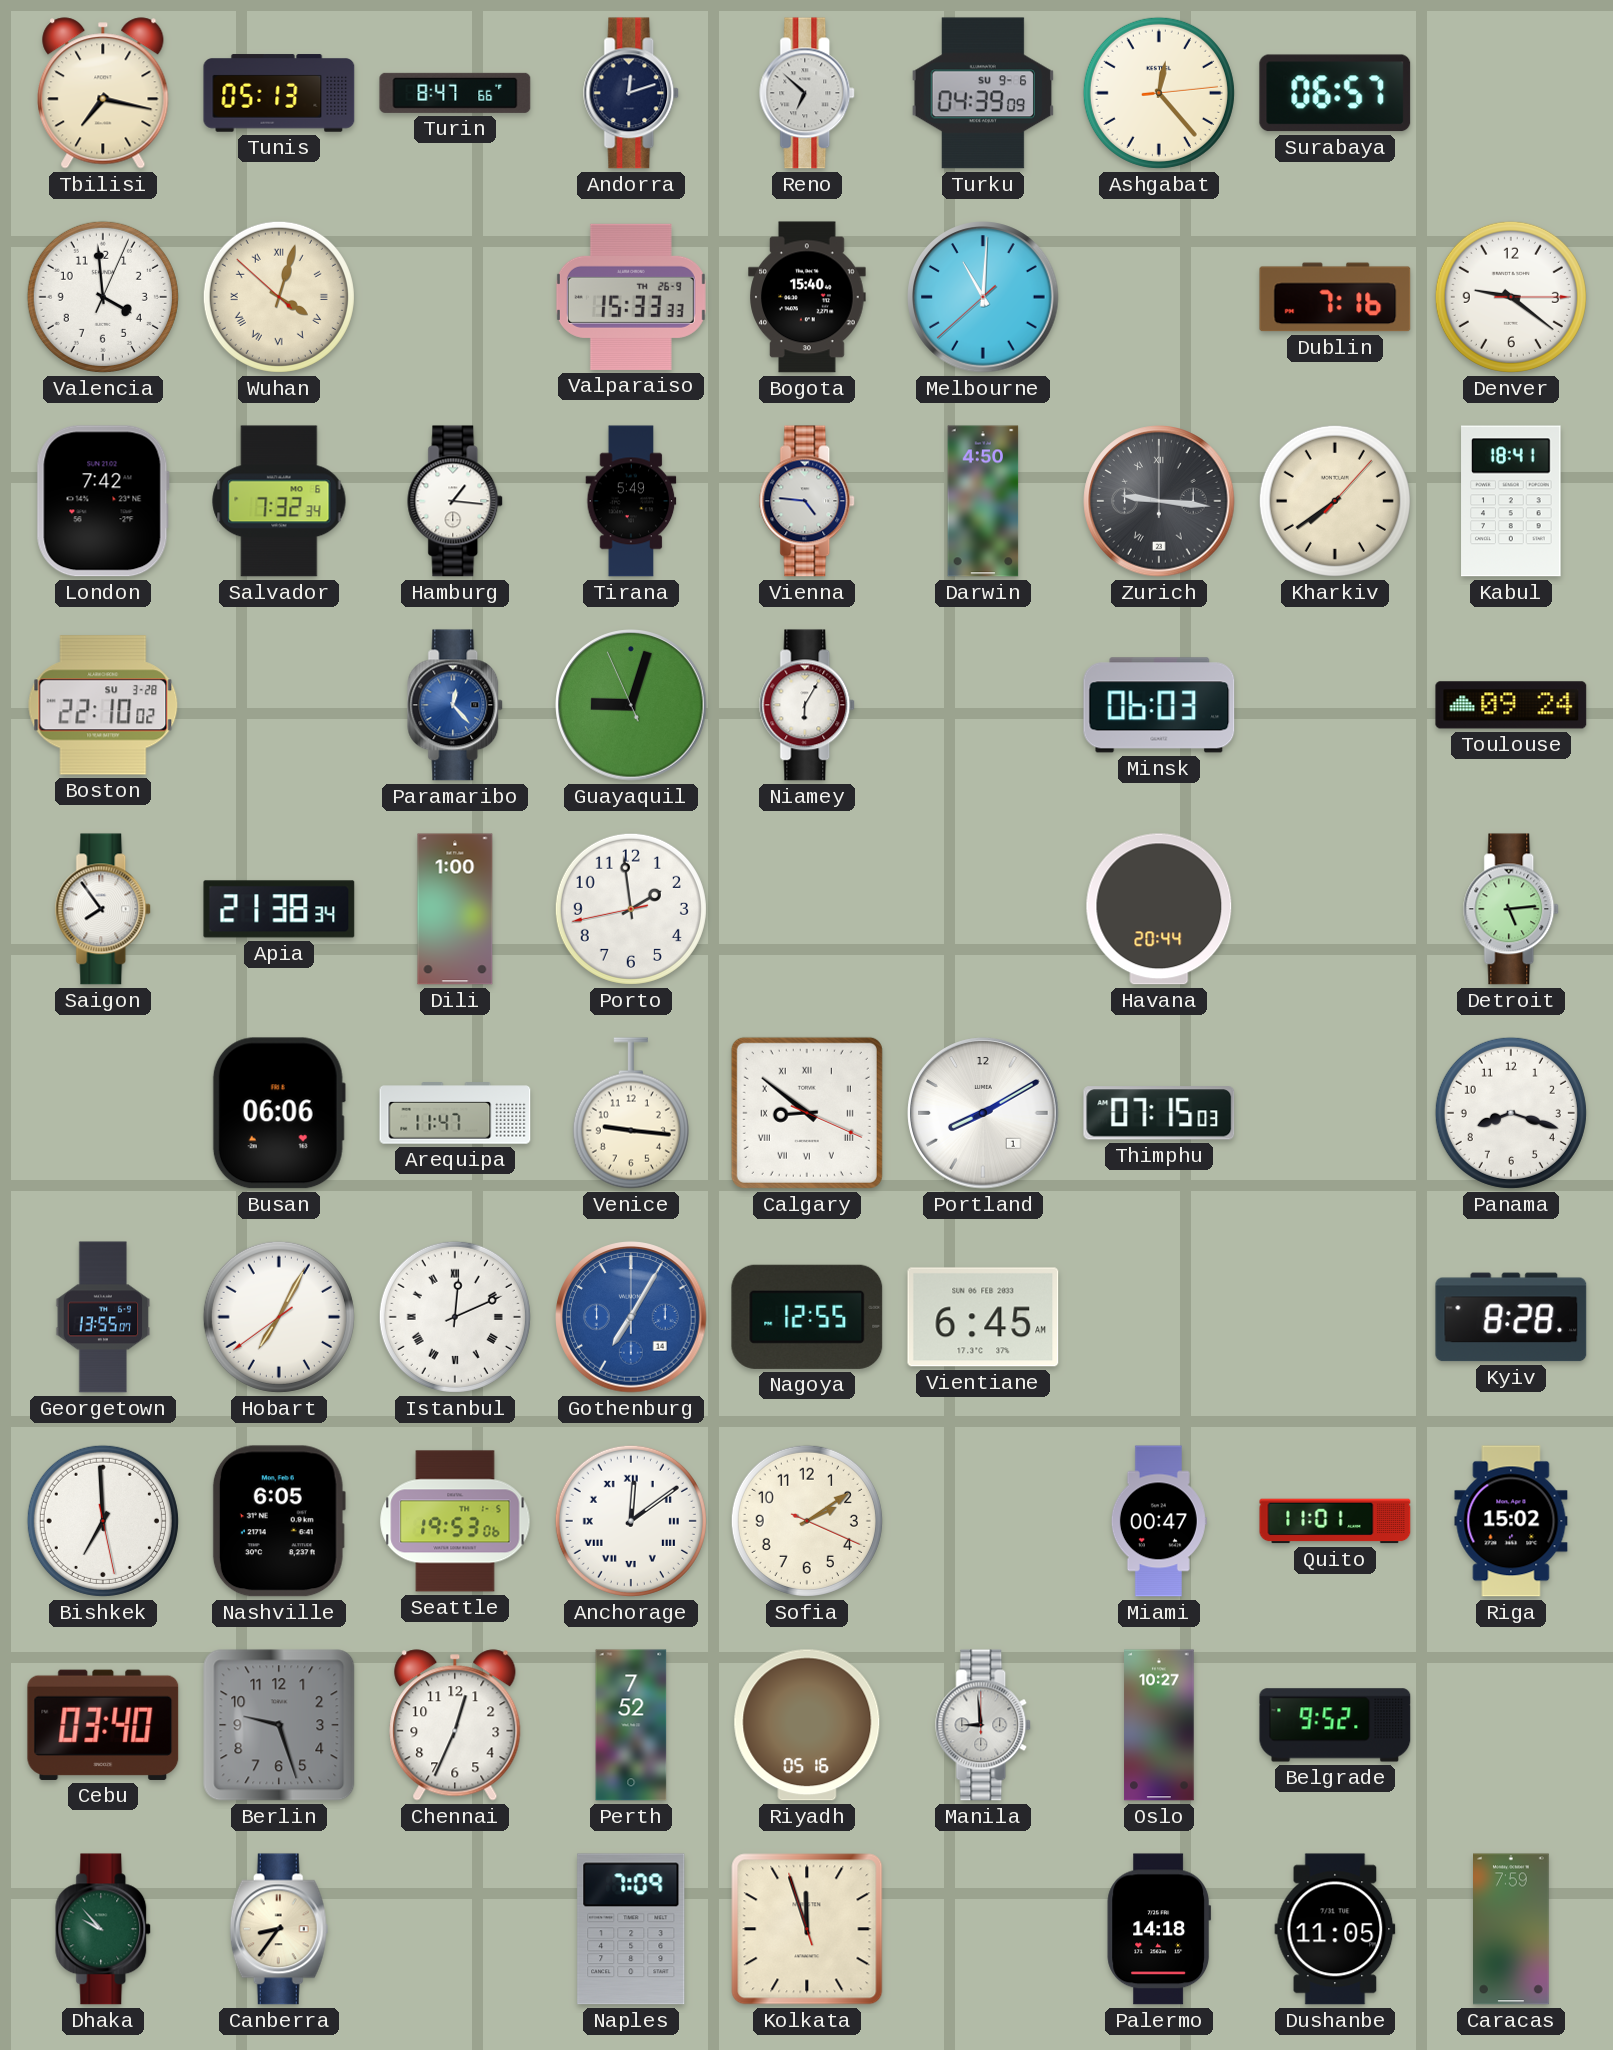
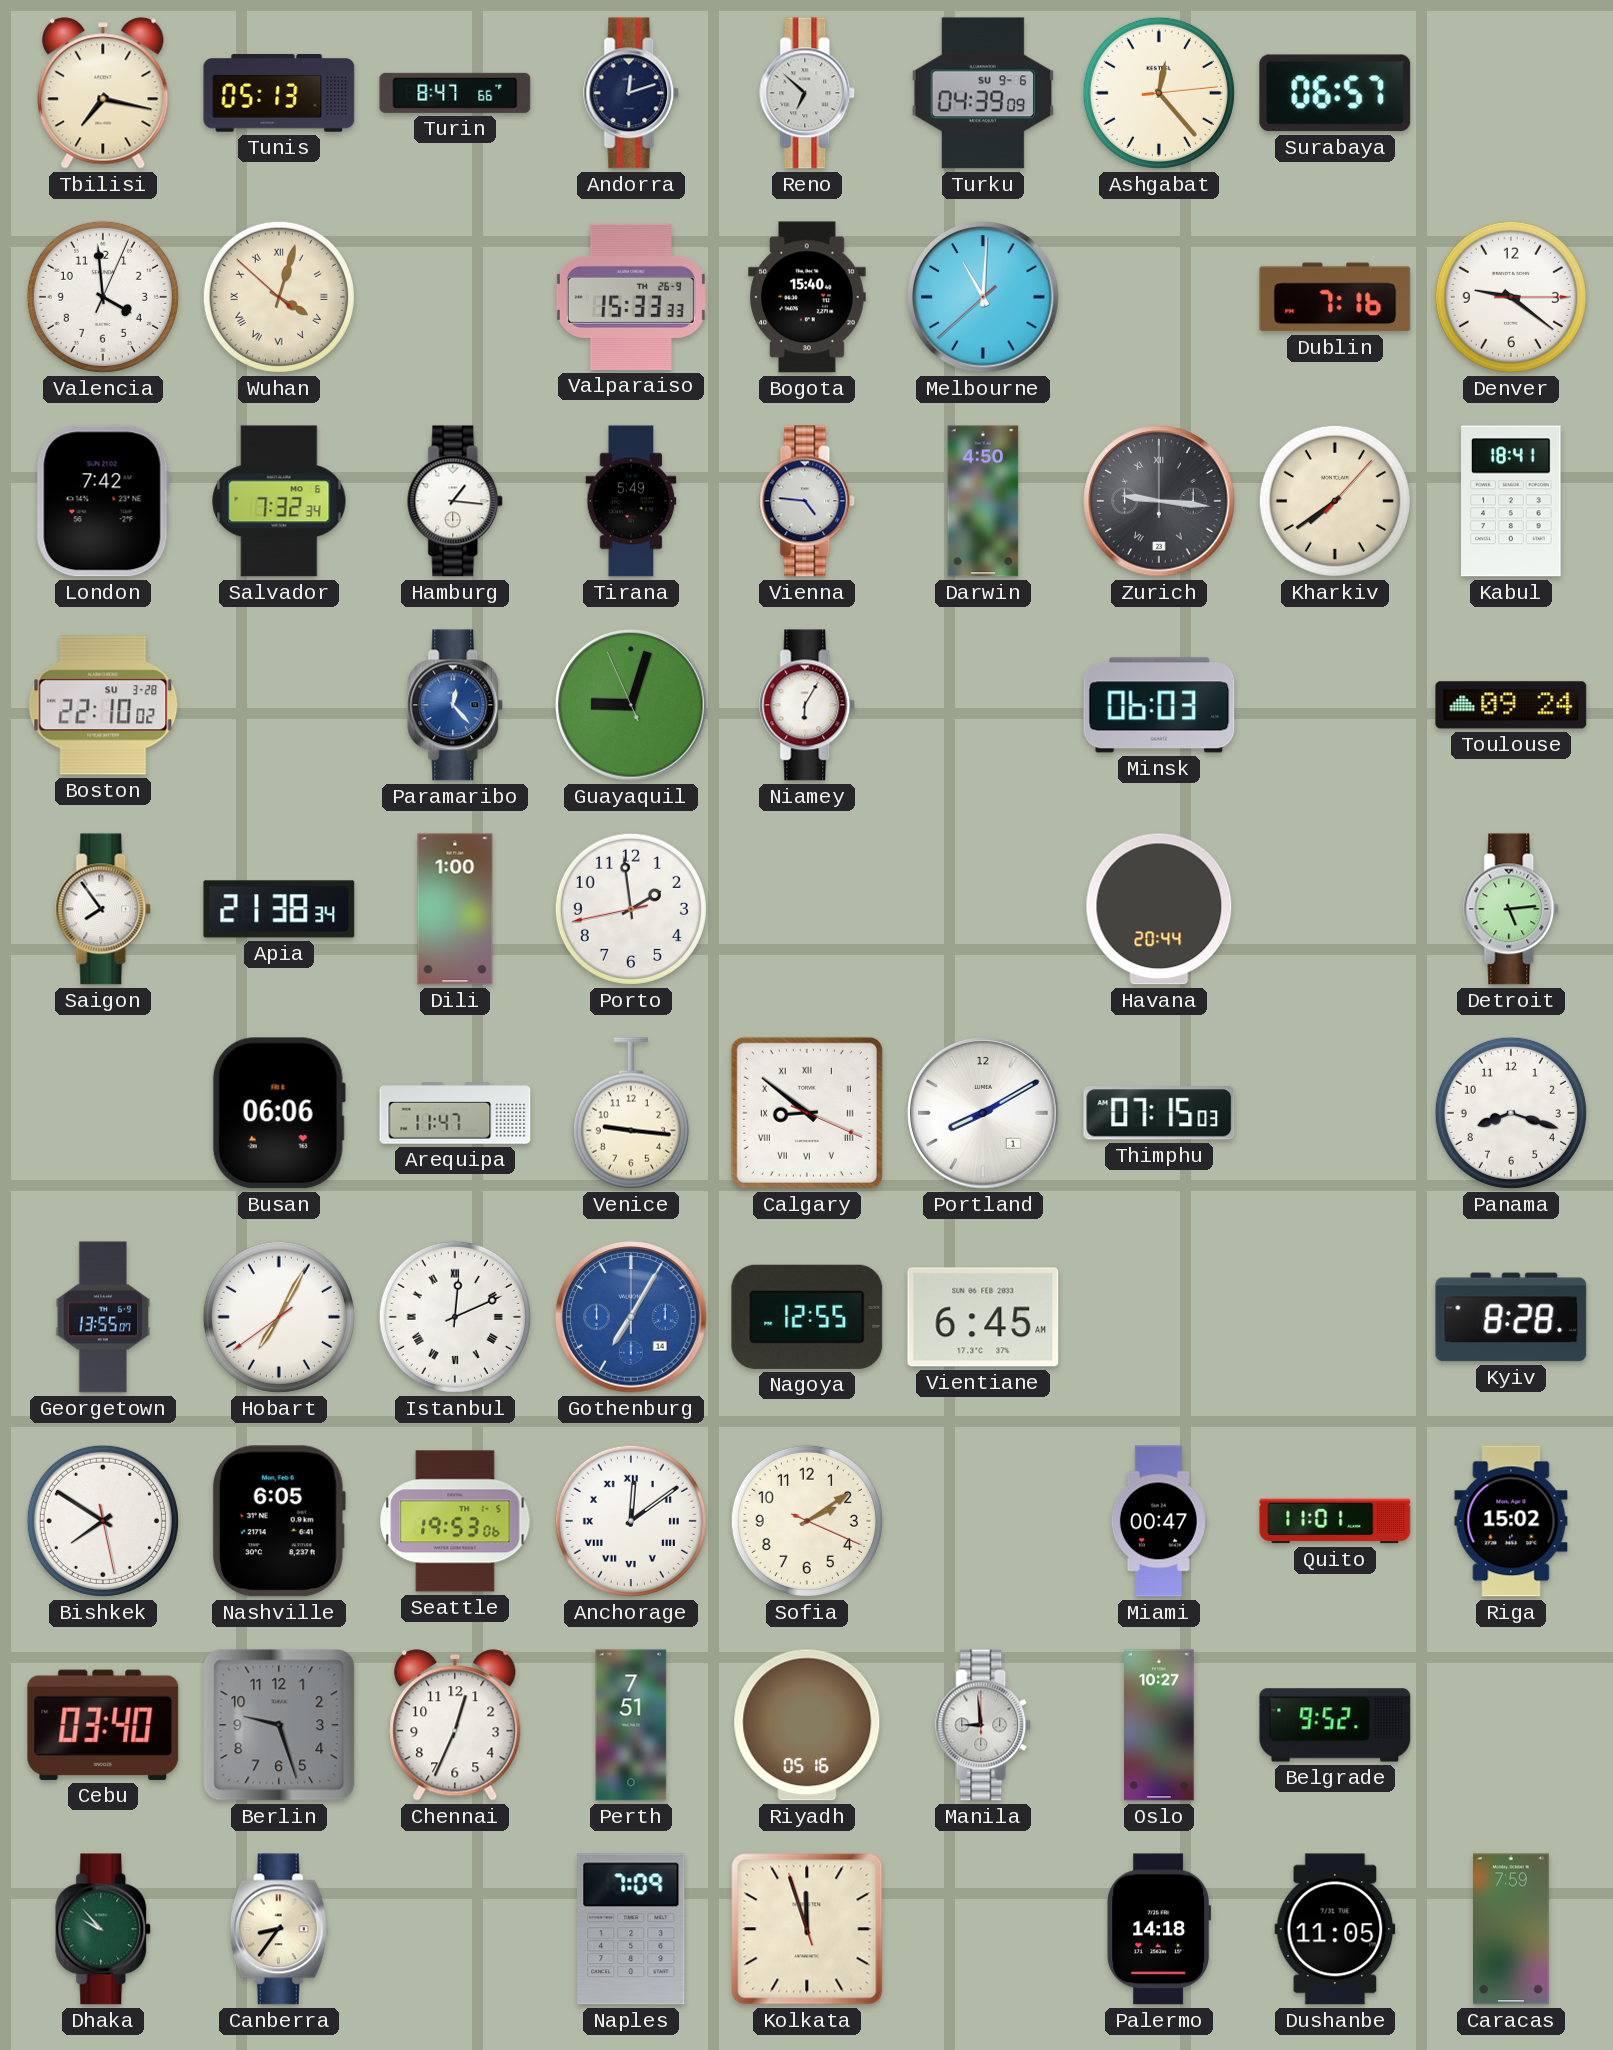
Bishkek: 6:59 -> 7:50 (103, 1521)
Perth: 7:52 -> 7:51 (631, 1725)
